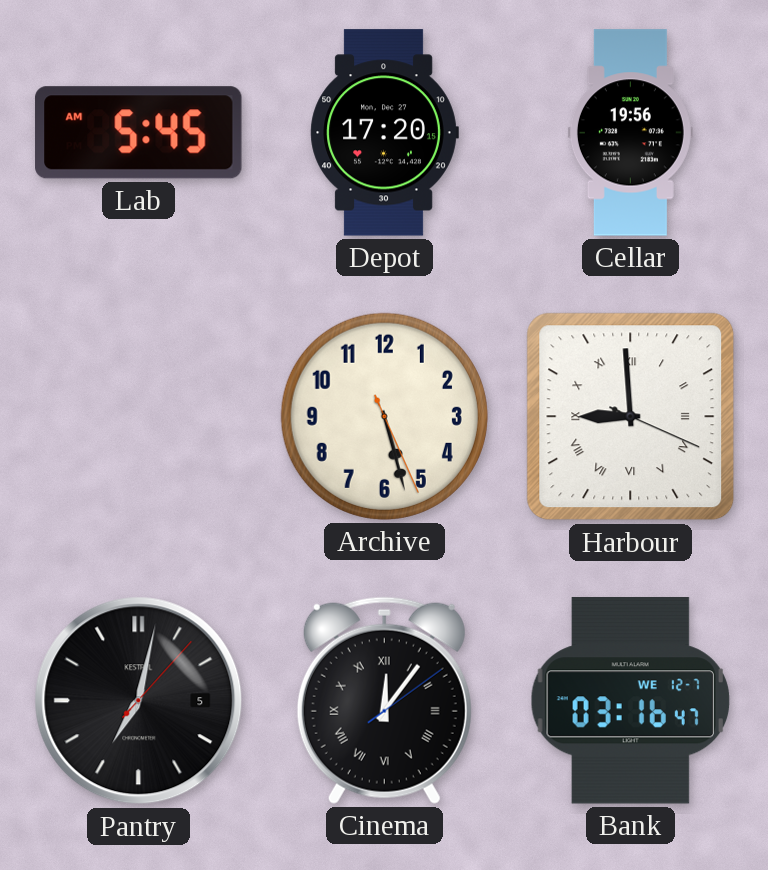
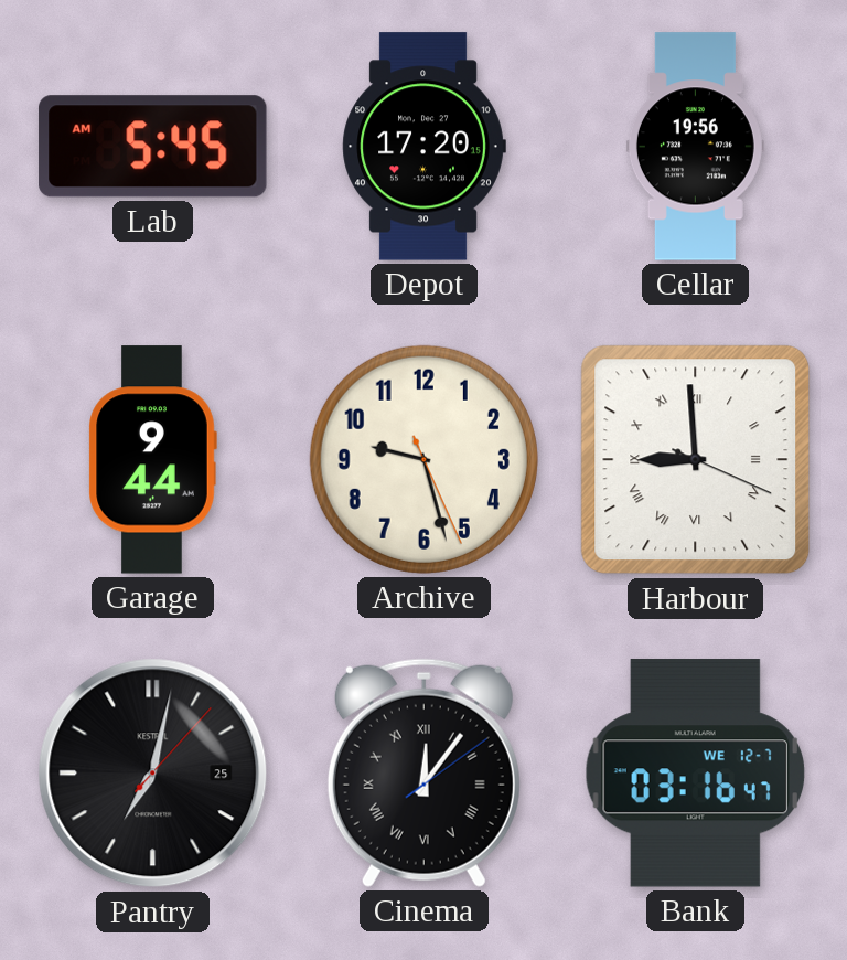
Garage: none -> 9:44 (152, 460)
Archive: 5:27 -> 9:27 (423, 459)
Pantry date: 5 -> 25 (153, 774)
